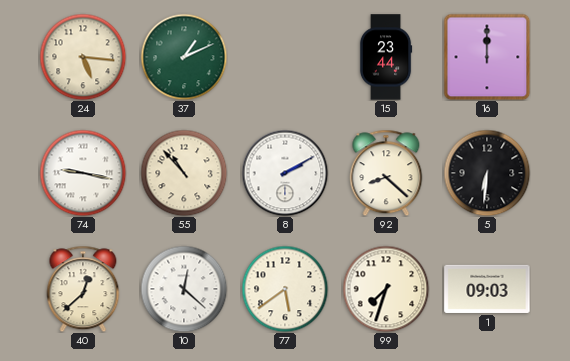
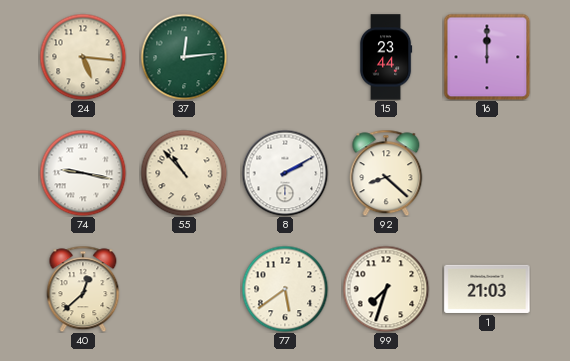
37: 1:11 -> 12:14 (184, 57)
5: 6:31 -> none (487, 173)
10: 12:22 -> none (184, 289)
1: 09:03 -> 21:03 (487, 289)
